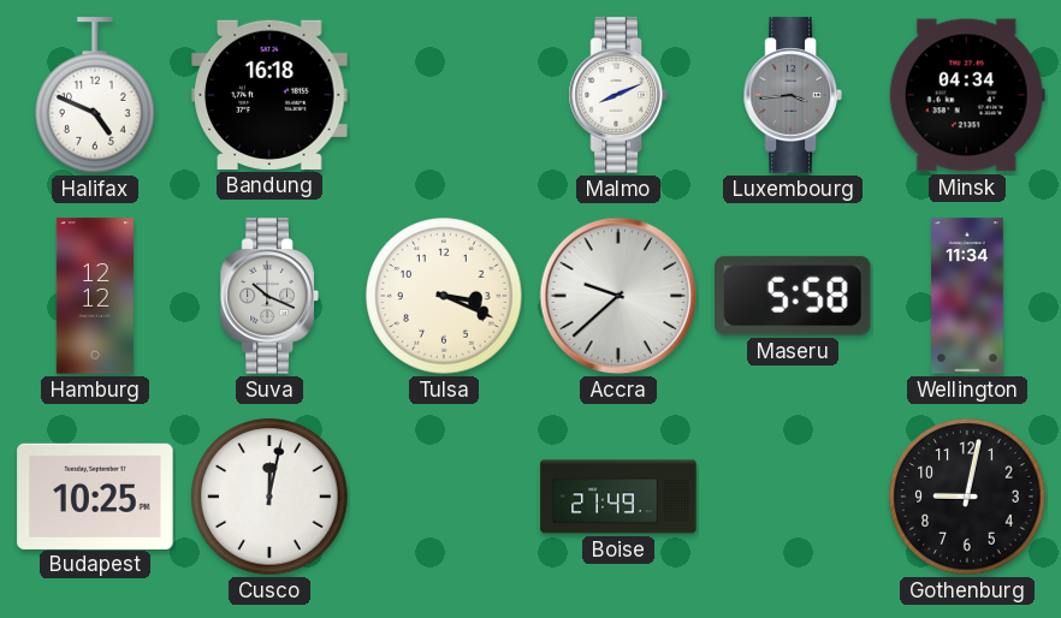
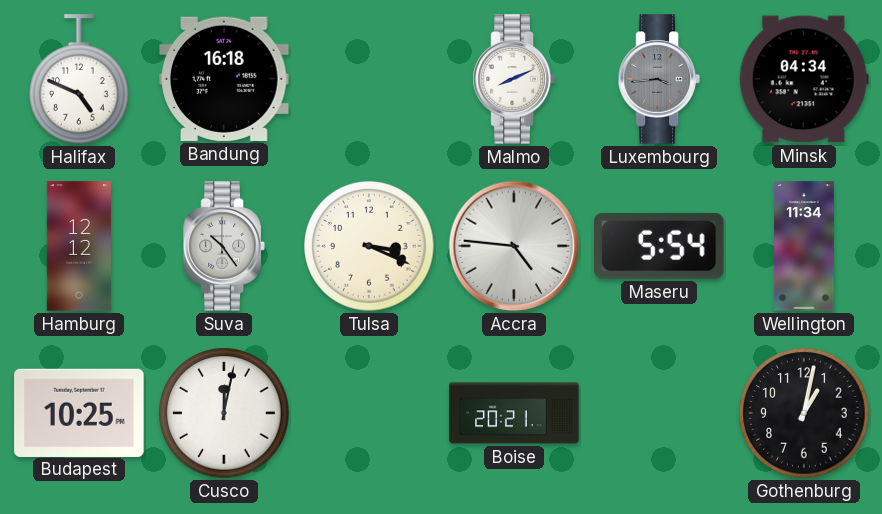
Suva: 10:19 -> 10:24 (224, 246)
Accra: 9:38 -> 4:46 (514, 246)
Maseru: 5:58 -> 5:54 (660, 246)
Boise: 21:49 -> 20:21 (514, 413)
Gothenburg: 9:02 -> 1:02 (804, 413)
